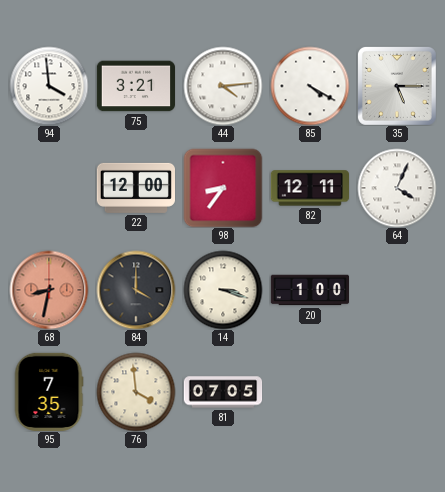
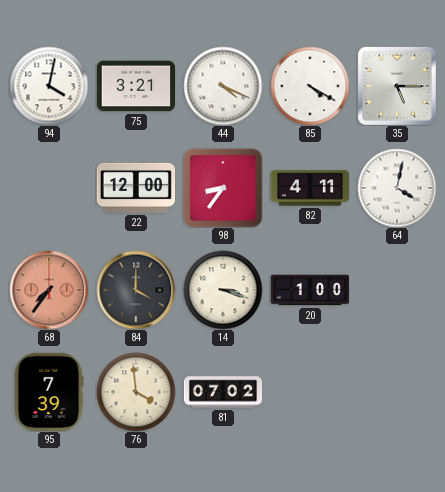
94: 3:59 -> 4:02 (49, 86)
44: 4:14 -> 4:19 (223, 86)
82: 12:11 -> 4:11 (309, 188)
64: 4:04 -> 4:02 (397, 188)
68: 8:32 -> 7:36 (49, 290)
95: 7:35 -> 7:39 (49, 391)
81: 07:05 -> 07:02 (223, 392)
